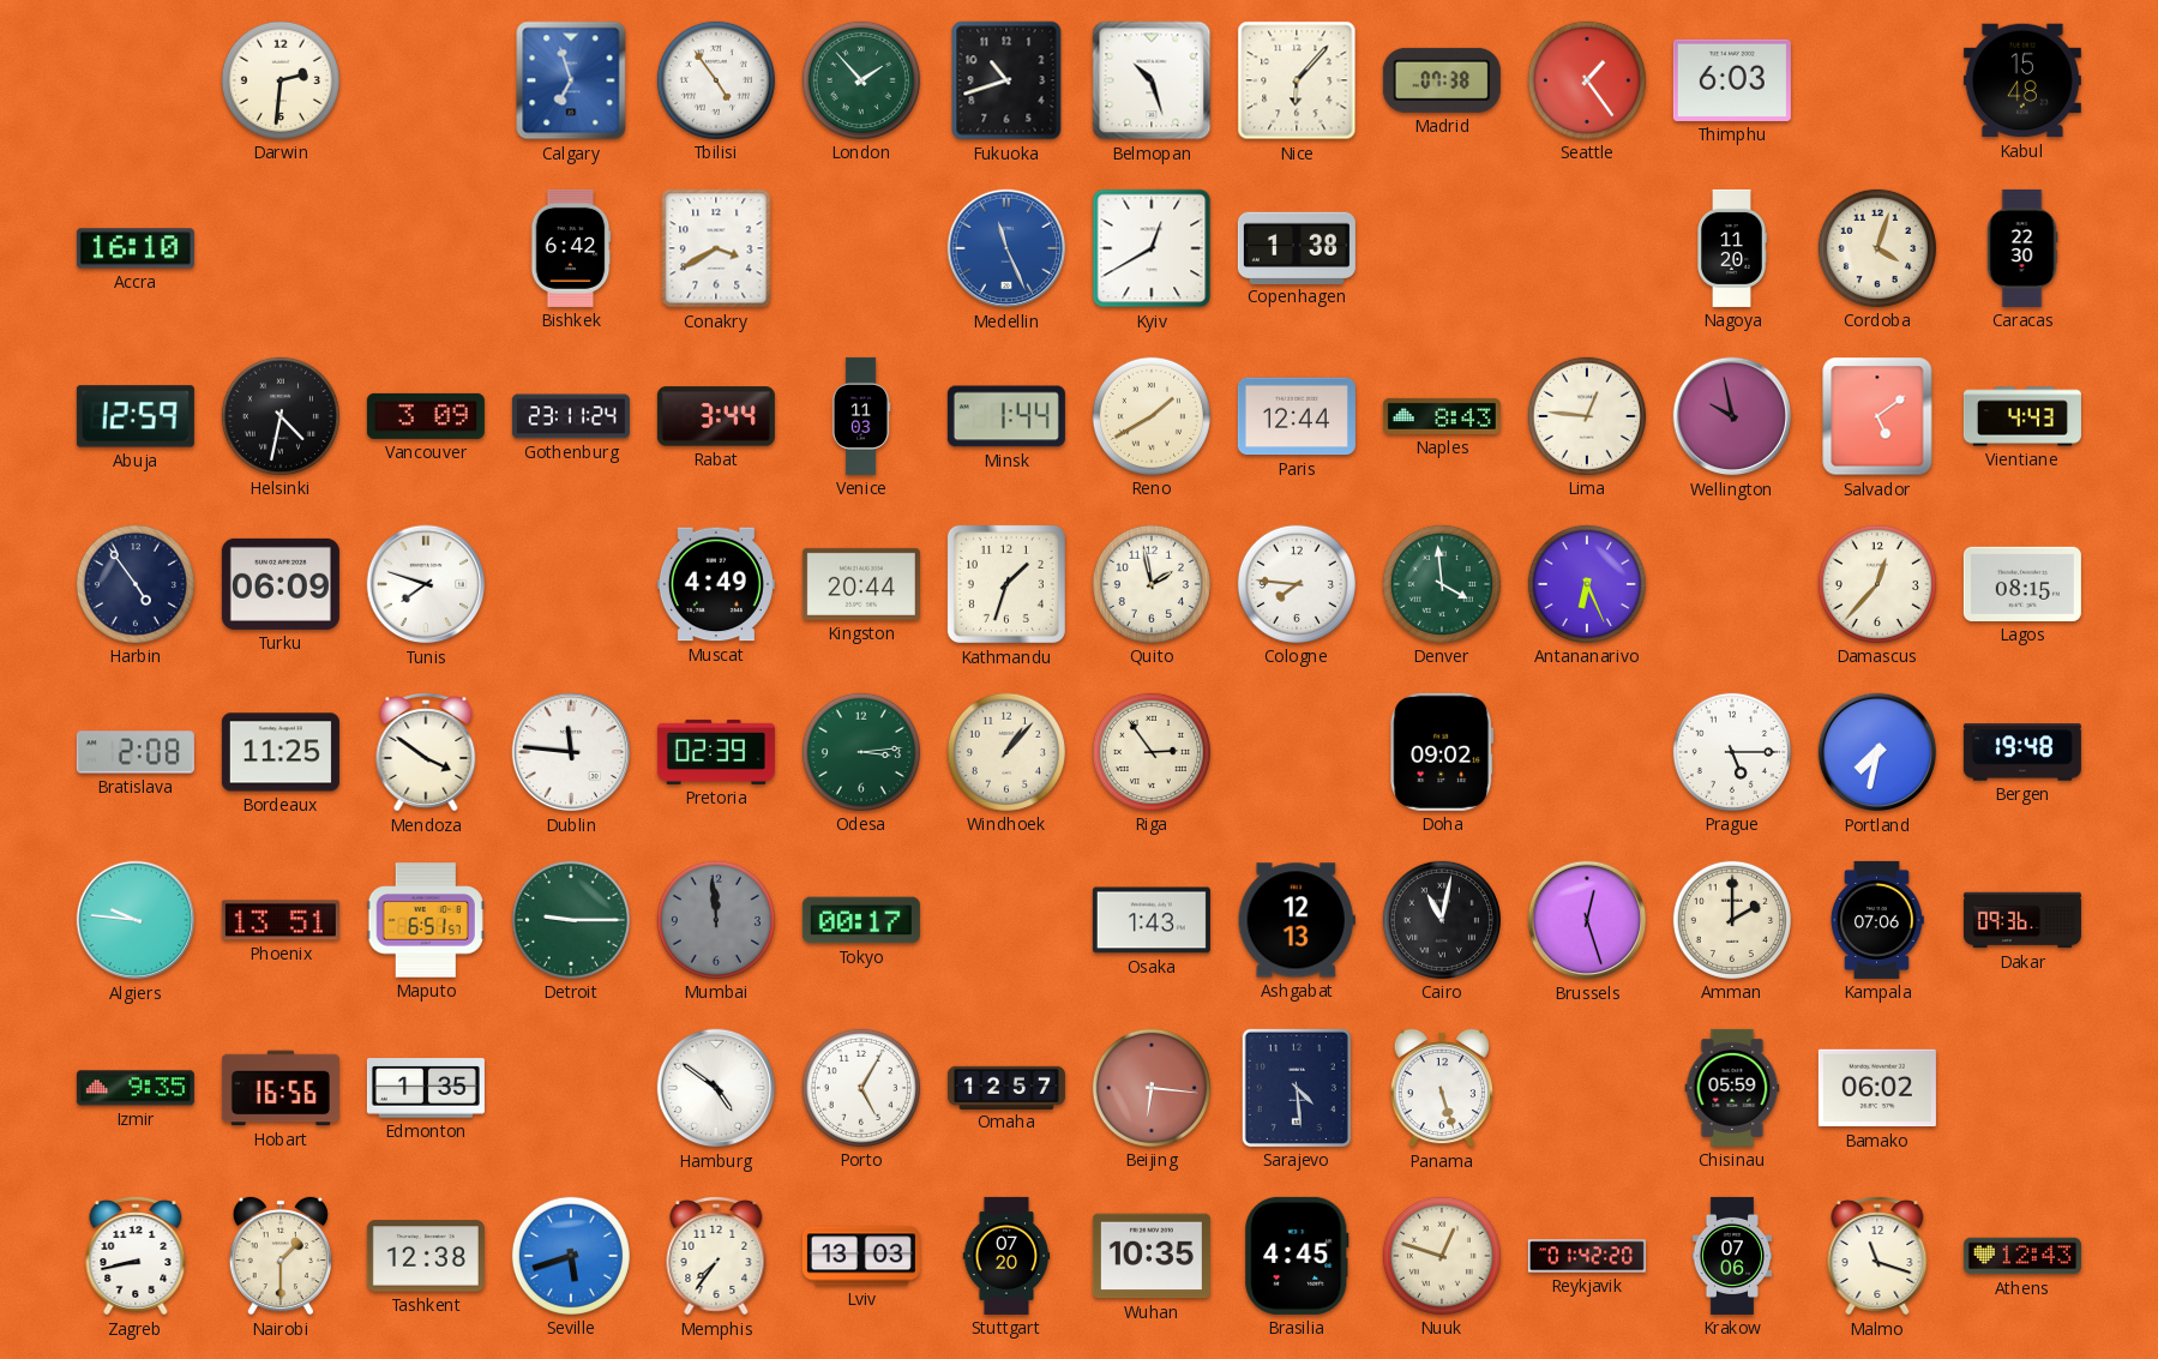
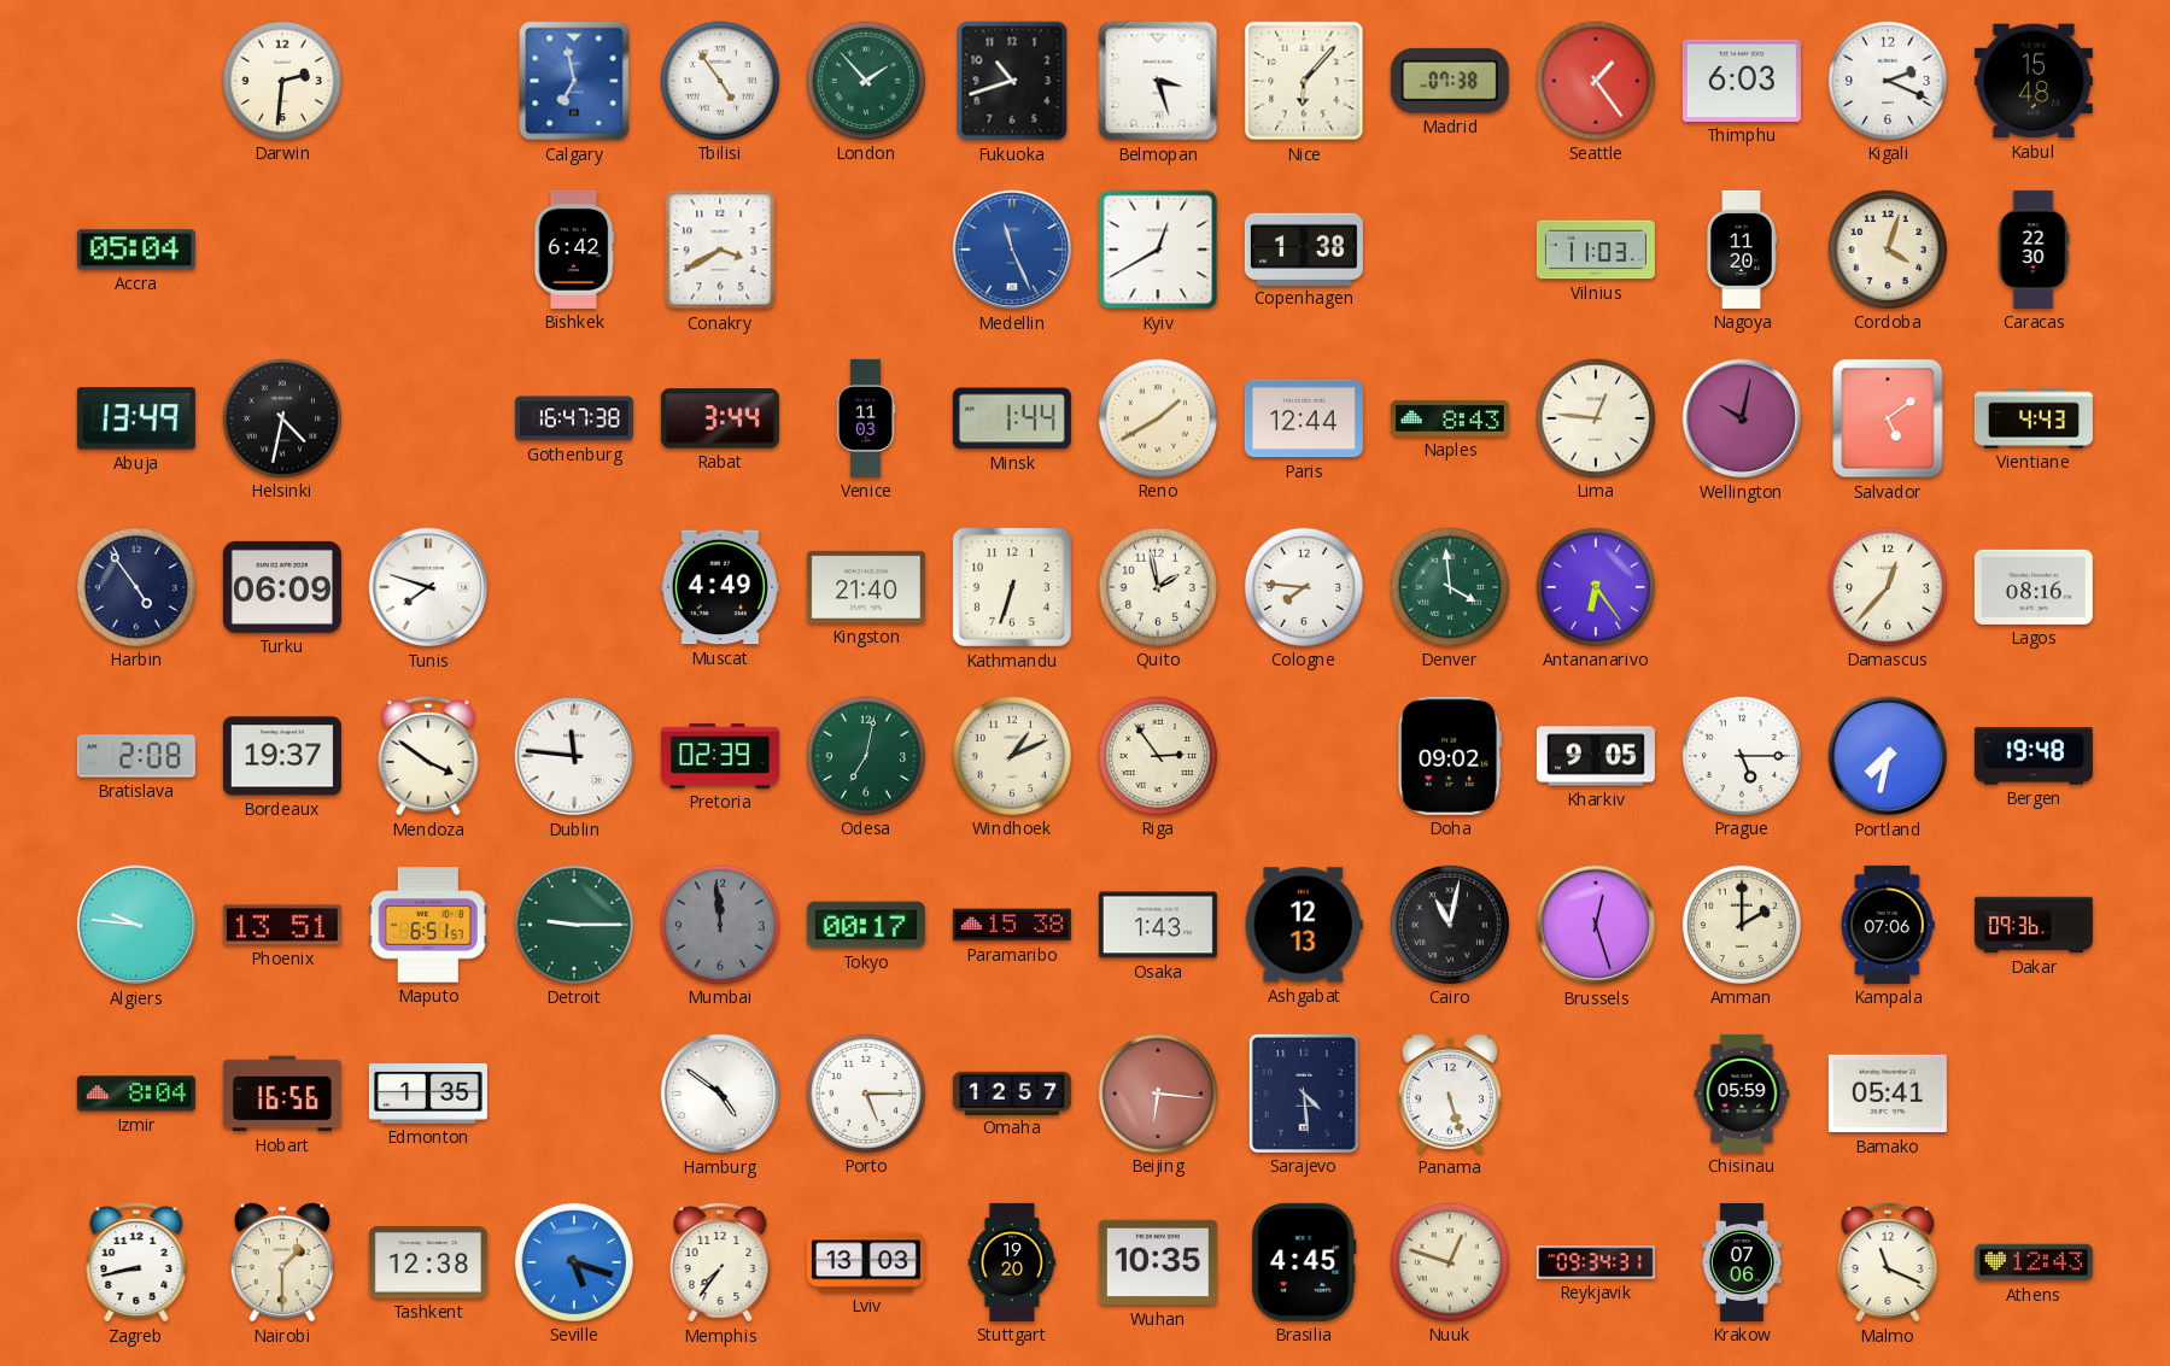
Calgary: 6:57 -> 6:58 (574, 81)
Belmopan: 10:27 -> 3:27 (1158, 81)
Kigali: none -> 2:19 (1888, 81)
Accra: 16:10 -> 05:04 (136, 250)
Vilnius: none -> 11:03 (1596, 250)
Abuja: 12:59 -> 13:49 (136, 418)
Vancouver: 3:09 -> none (426, 416)
Gothenburg: 23:11 -> 16:47 (574, 418)
Wellington: 9:58 -> 10:02 (1742, 418)
Kingston: 20:44 -> 21:40 (866, 587)
Kathmandu: 1:33 -> 6:33 (1012, 587)
Antananarivo: 6:26 -> 6:24 (1596, 587)
Lagos: 08:15 -> 08:16 (2034, 587)
Bordeaux: 11:25 -> 19:37 (282, 756)
Odesa: 3:14 -> 7:02 (866, 756)
Windhoek: 1:07 -> 1:11 (1012, 756)
Kharkiv: none -> 9:05 (1596, 756)
Paramaribo: none -> 15:38 (1012, 925)
Izmir: 9:35 -> 8:04 (136, 1094)
Porto: 5:05 -> 5:15 (866, 1094)
Bamako: 06:02 -> 05:41 (1888, 1094)
Seville: 5:42 -> 5:18 (574, 1262)
Stuttgart: 07:20 -> 19:20 (1012, 1262)
Reykjavik: 01:42 -> 09:34 (1596, 1262)
Malmo: 11:18 -> 11:19 (1888, 1264)
